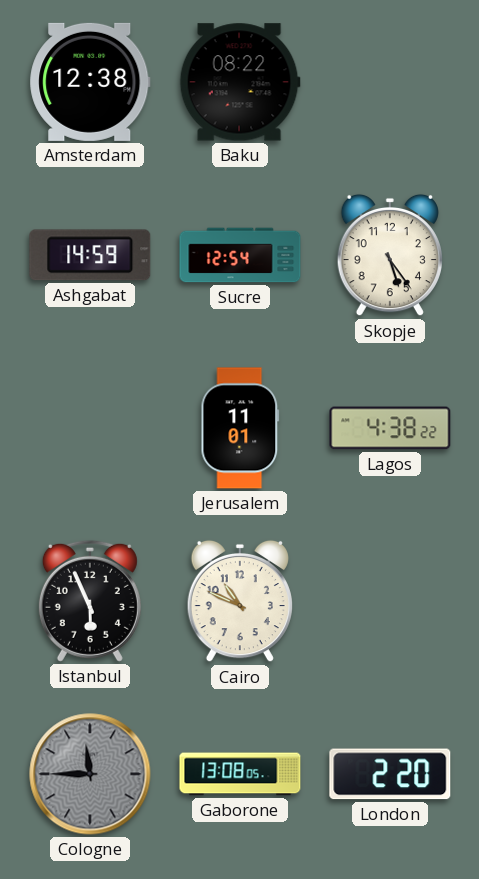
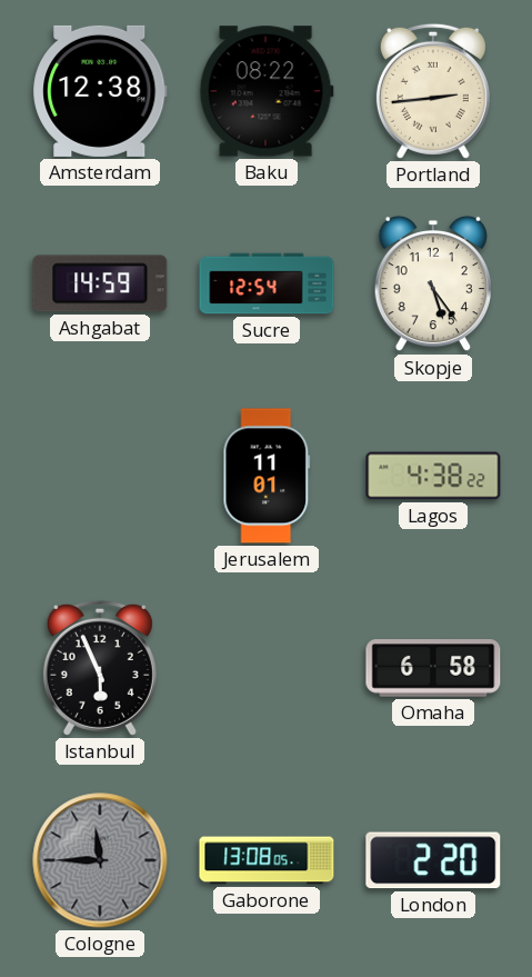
Portland: none -> 2:44 (433, 91)
Cairo: 10:49 -> none (240, 601)
Omaha: none -> 6:58 (433, 669)
